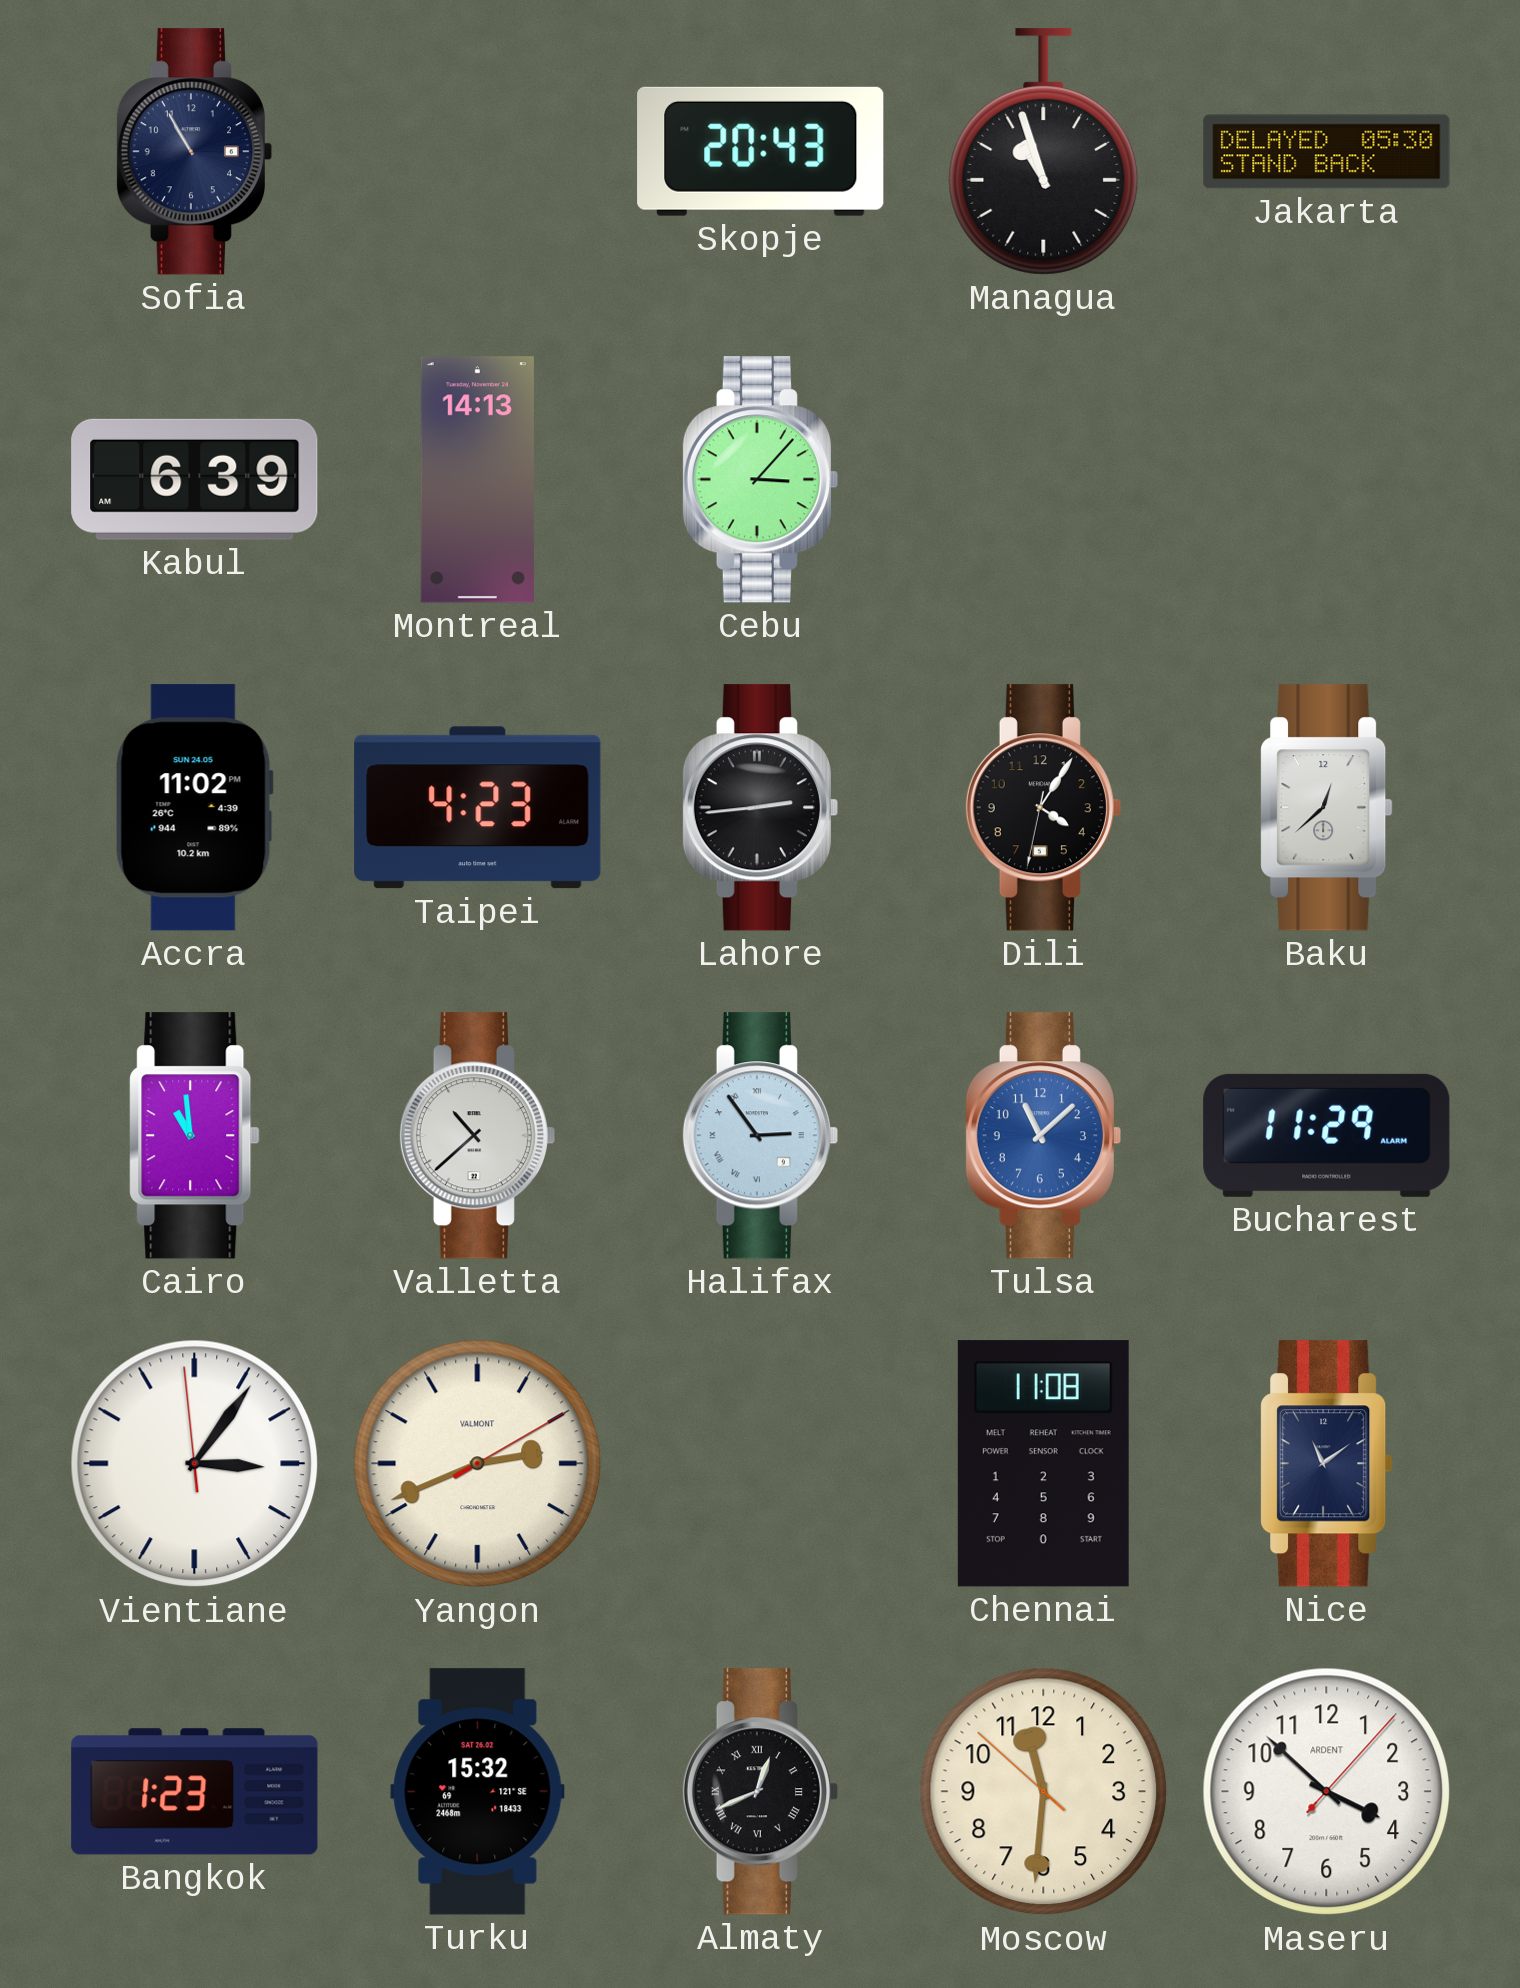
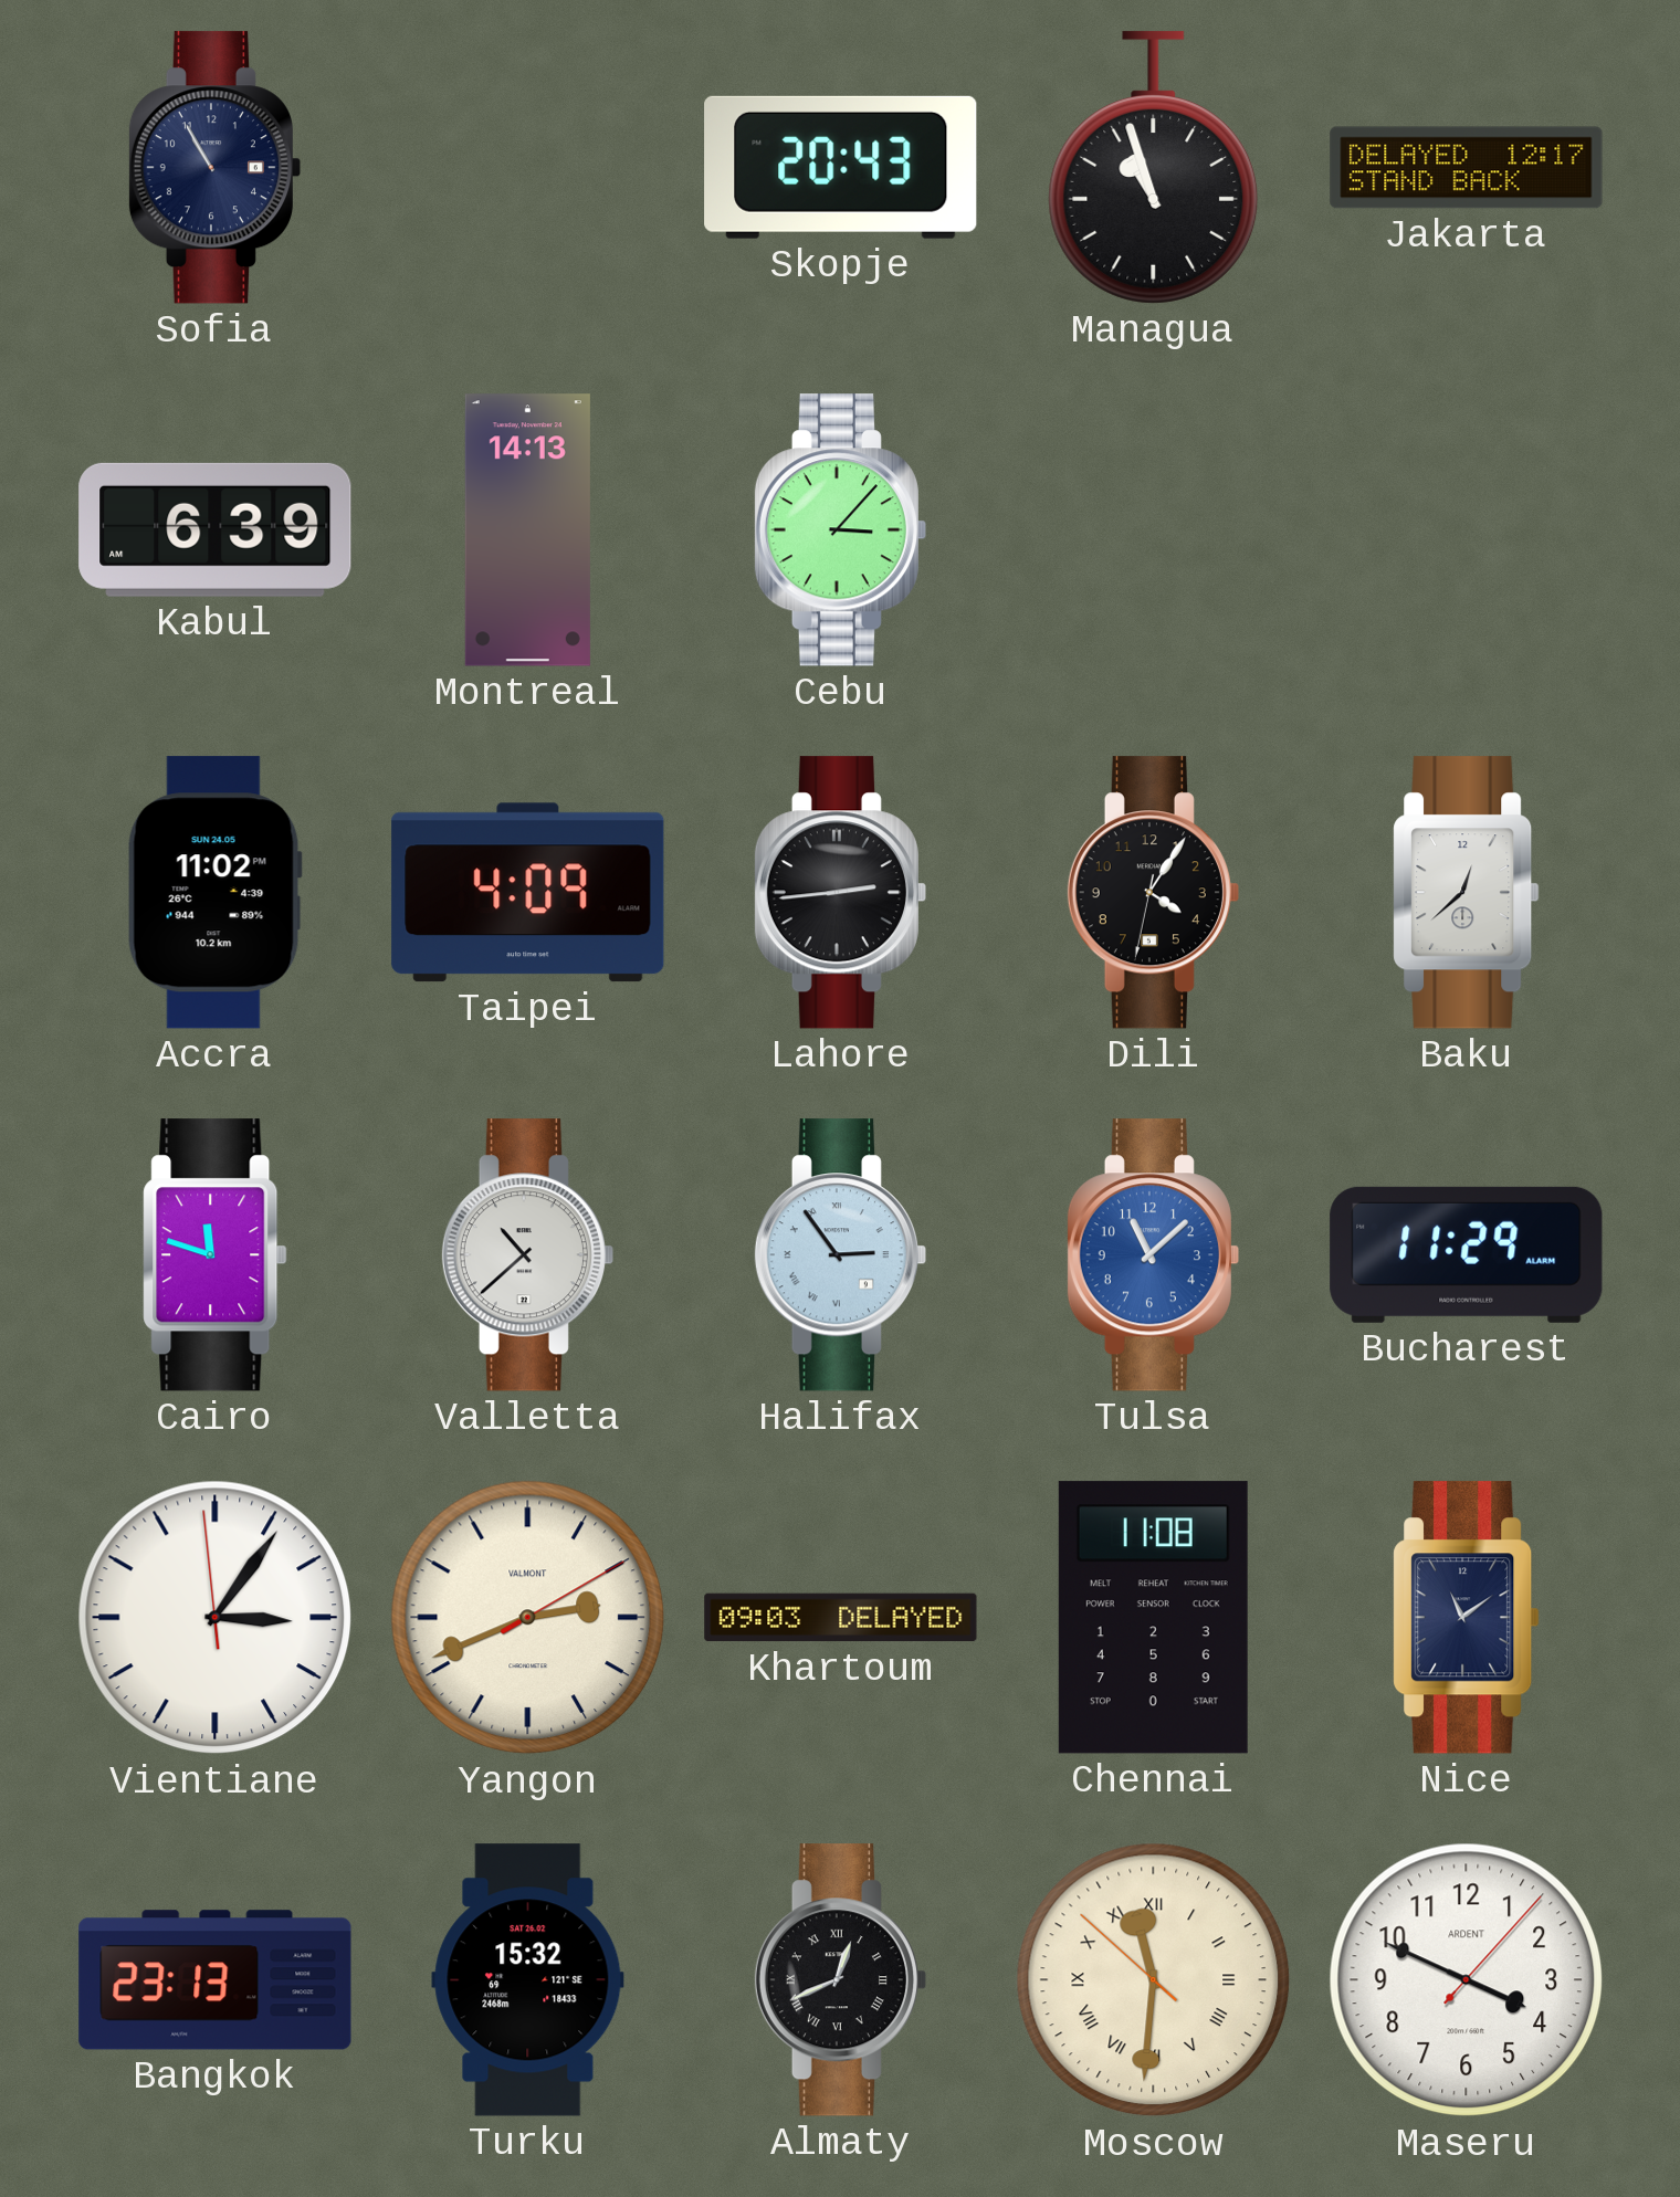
Jakarta: 05:30 -> 12:17 (1467, 168)
Taipei: 4:23 -> 4:09 (528, 893)
Cairo: 10:59 -> 11:48 (216, 1255)
Khartoum: none -> 09:03 (841, 1618)
Bangkok: 1:23 -> 23:13 (216, 1980)
Moscow numerals: Arabic -> Roman (1154, 1980)
Maseru: 3:52 -> 3:49 (1467, 1980)
